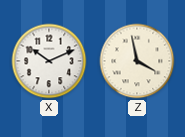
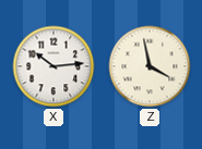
X: 10:11 -> 10:14 (54, 66)
